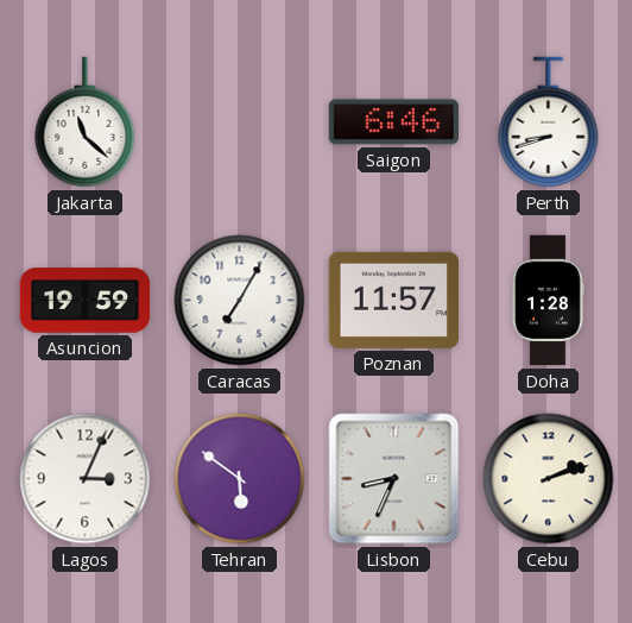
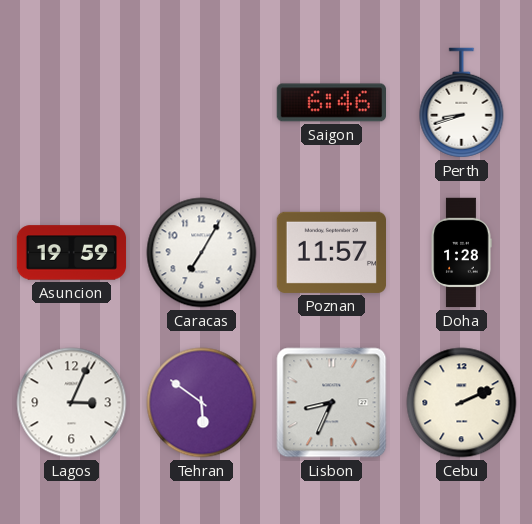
Jakarta: 11:22 -> none (86, 122)
Cebu: 2:12 -> 2:11 (462, 403)
